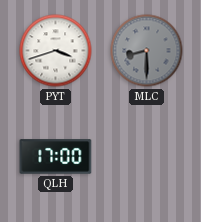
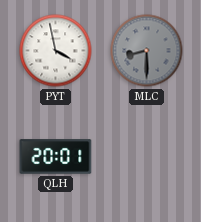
PYT: 3:42 -> 3:58 (56, 51)
QLH: 17:00 -> 20:01 (56, 157)
